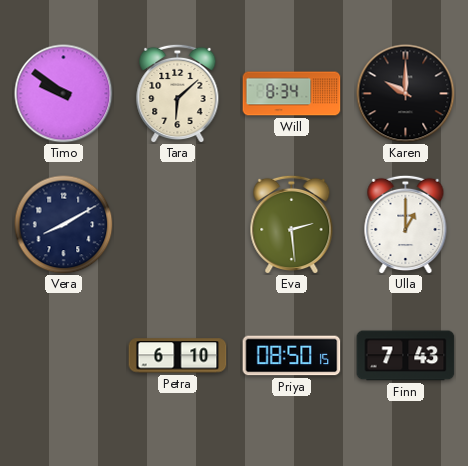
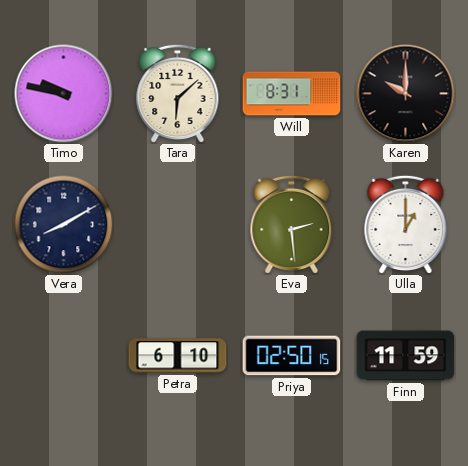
Timo: 9:51 -> 9:47 (64, 94)
Will: 8:34 -> 8:31 (292, 94)
Priya: 08:50 -> 02:50 (292, 356)
Finn: 7:43 -> 11:59 (406, 356)
